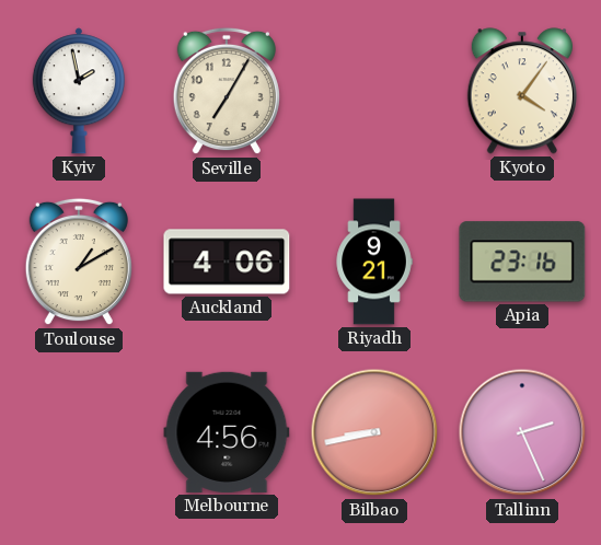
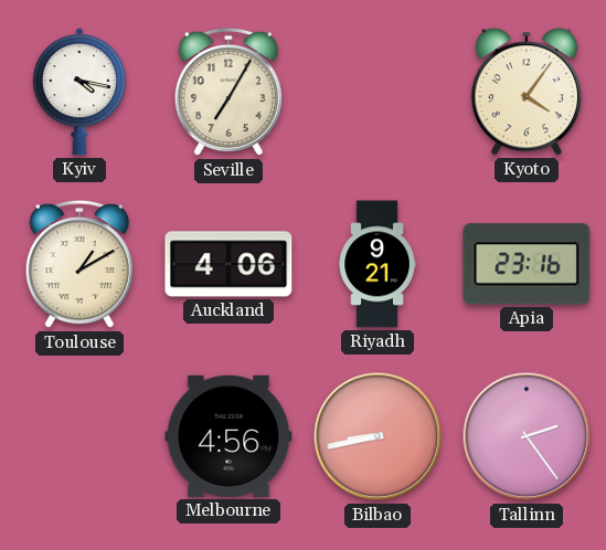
Kyiv: 1:58 -> 4:17 (79, 92)
Tallinn: 2:26 -> 2:24 (527, 436)
